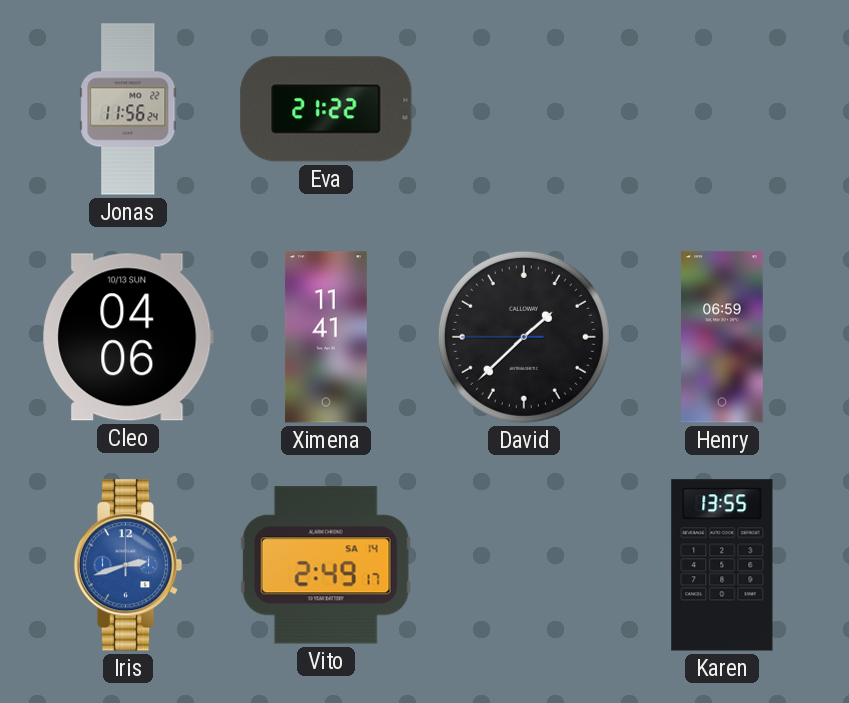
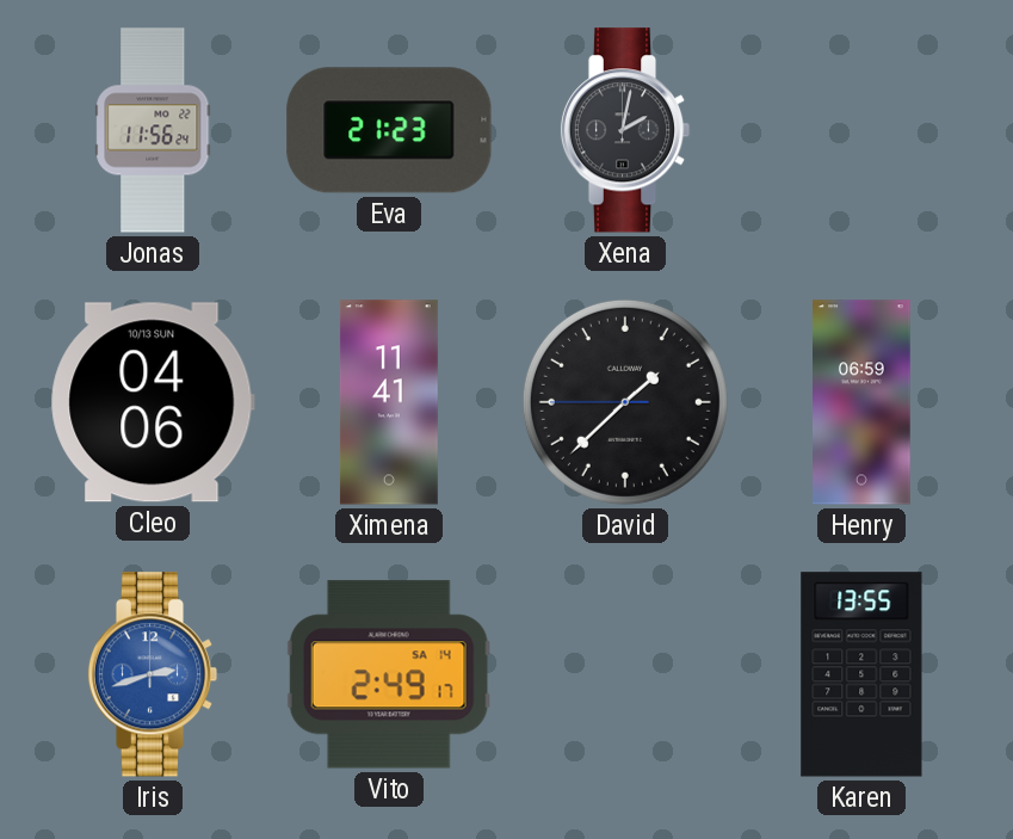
Eva: 21:22 -> 21:23 (389, 130)
Xena: none -> 2:02 (625, 130)
